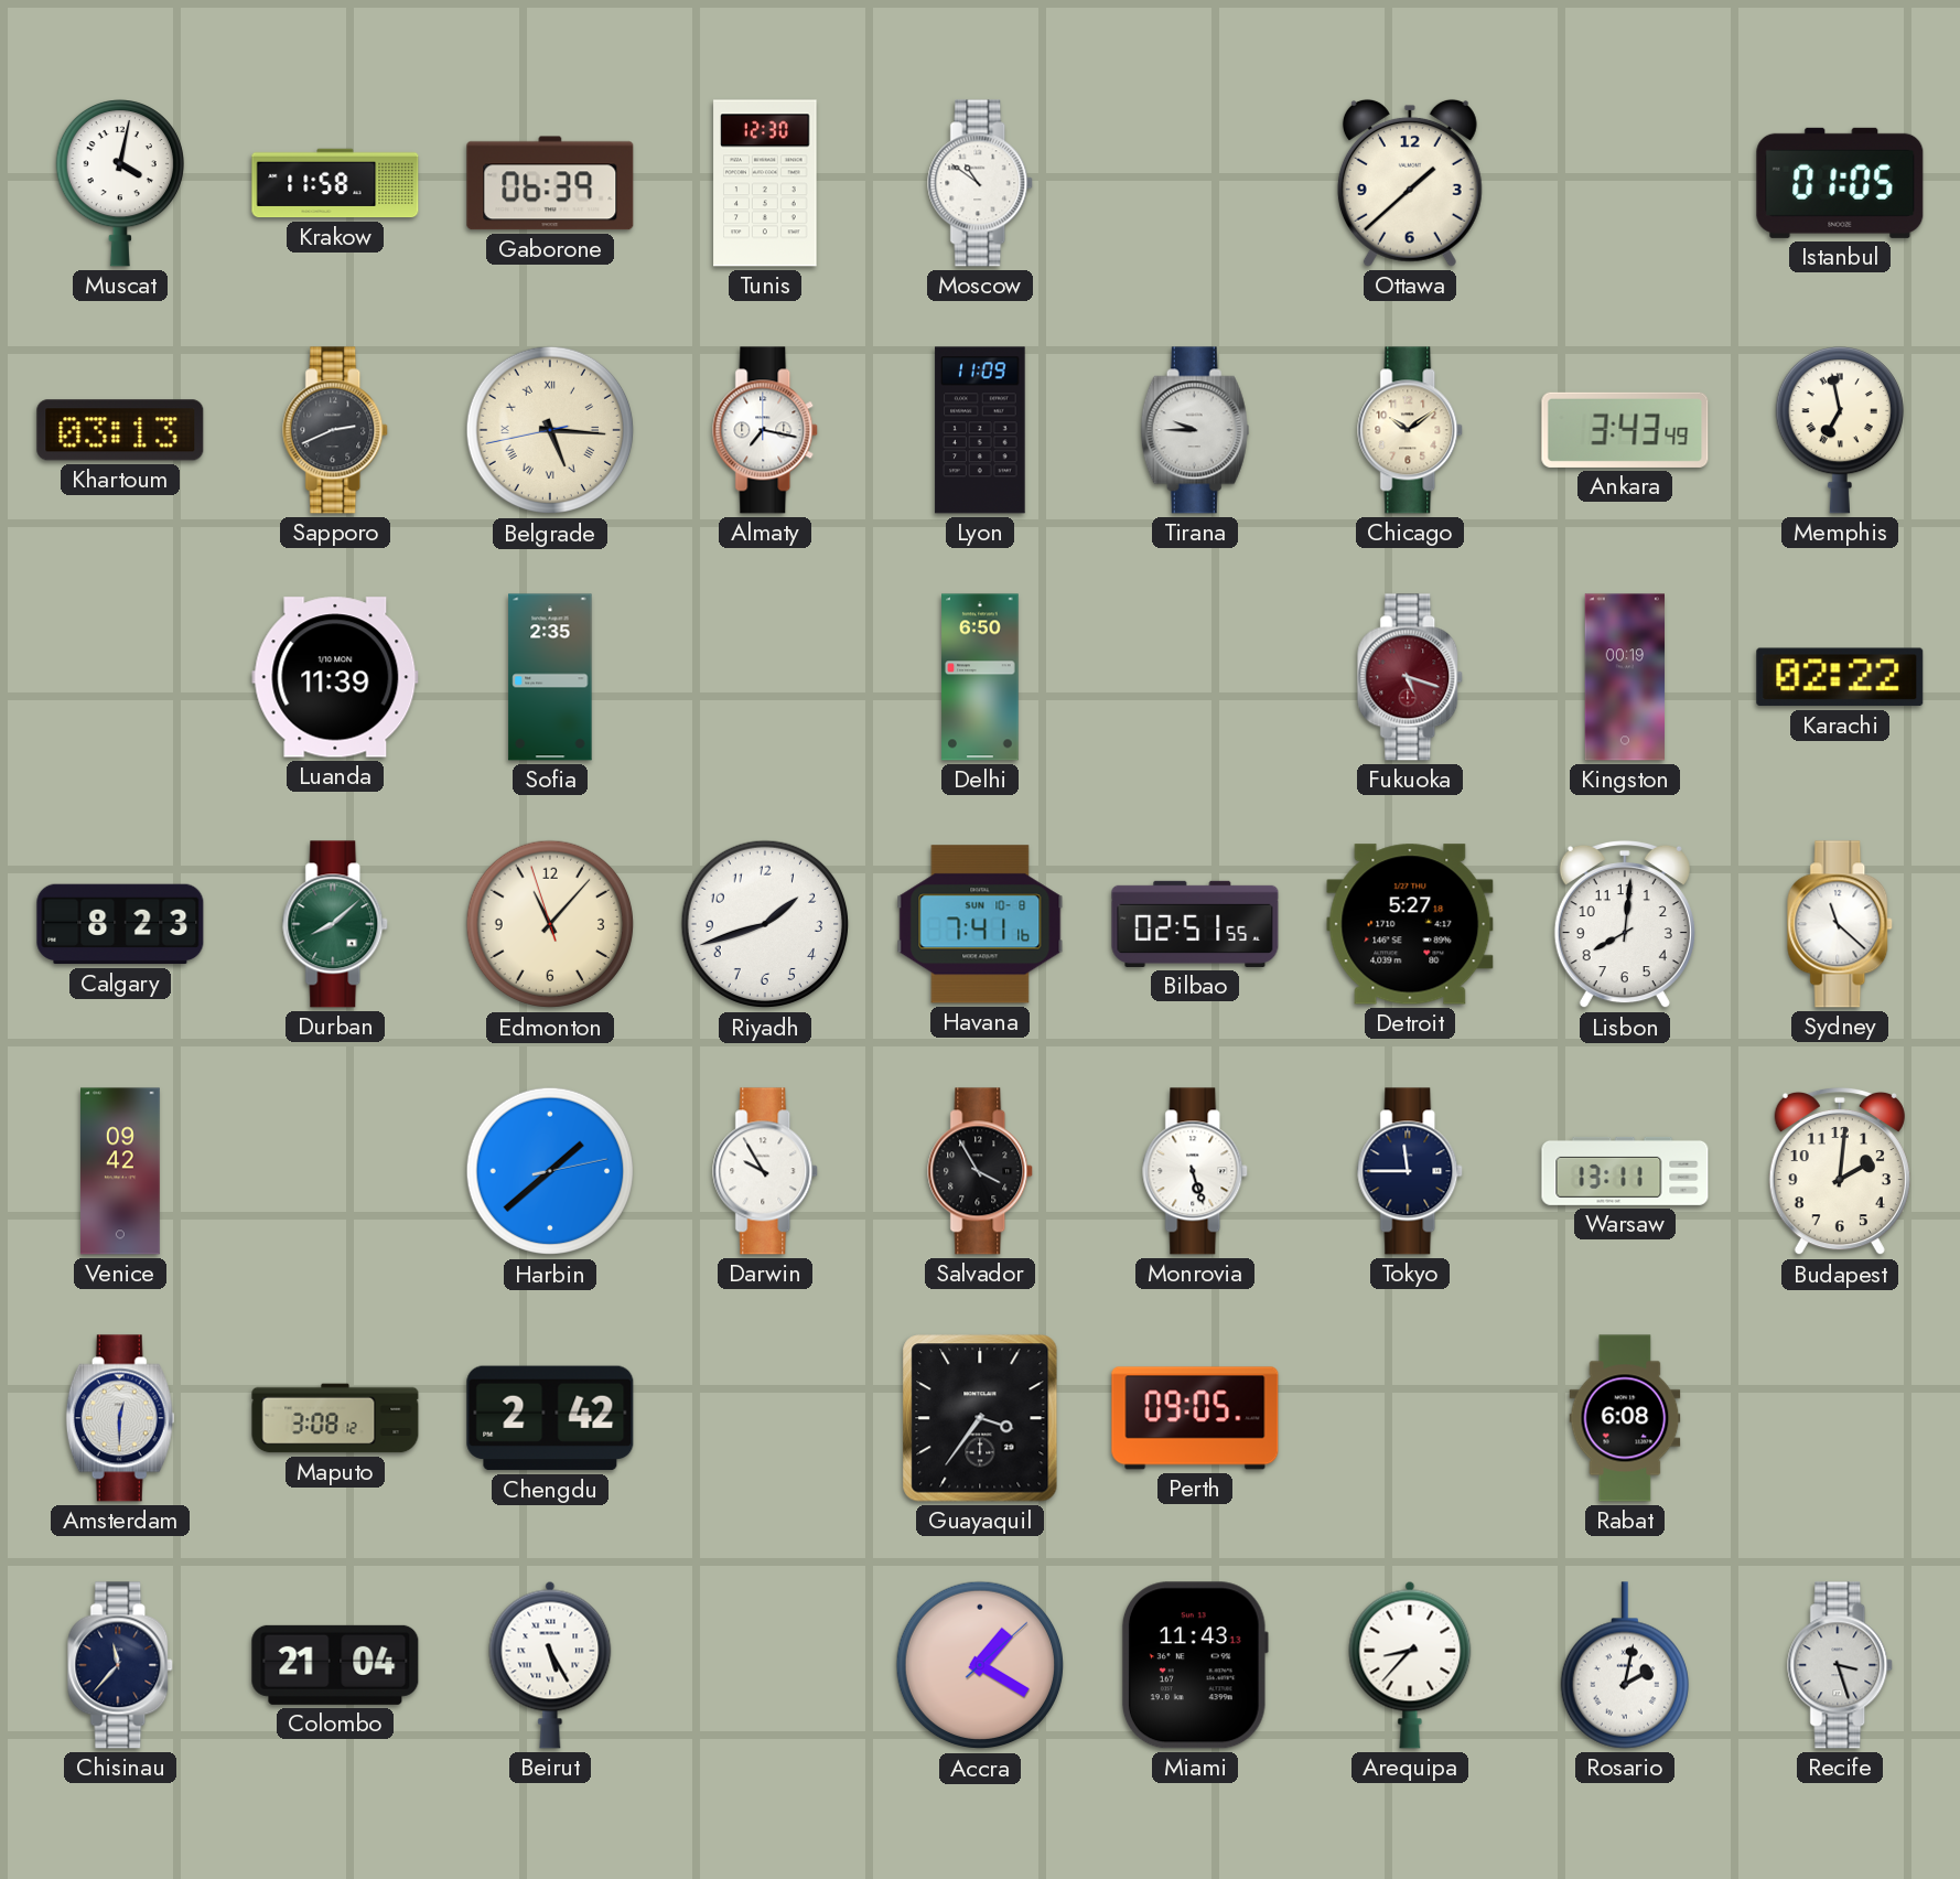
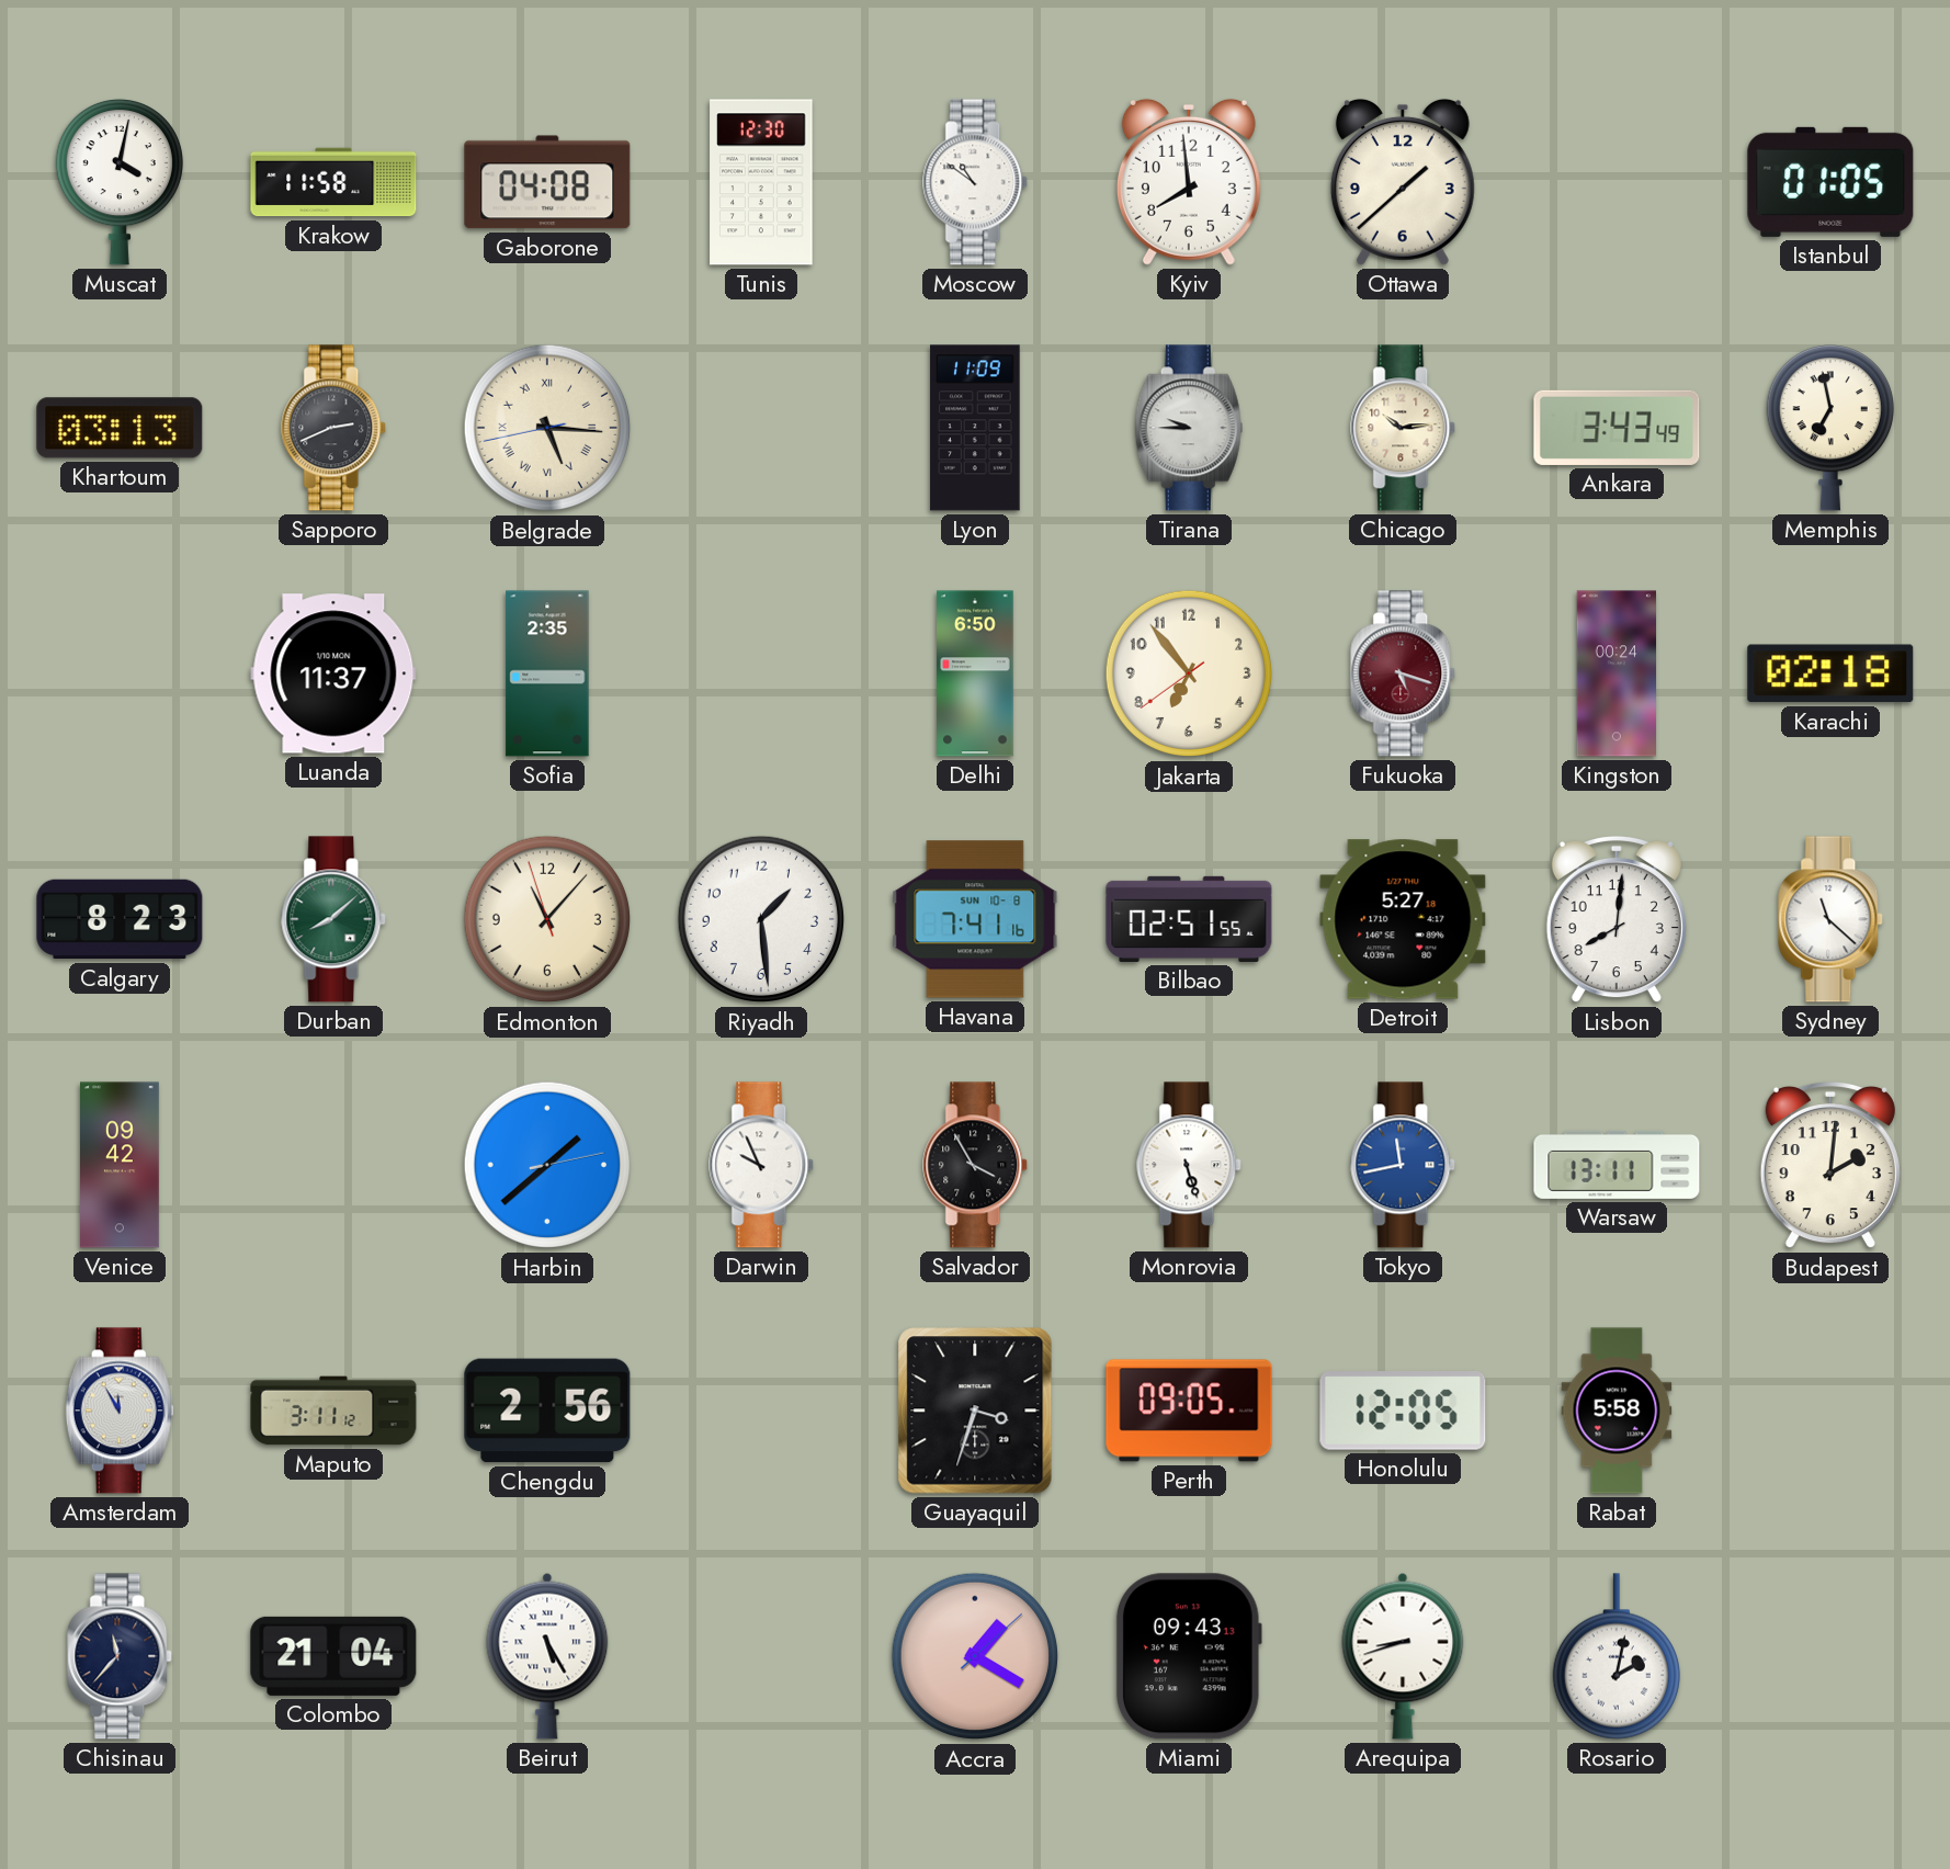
Gaborone: 06:39 -> 04:08 (547, 182)
Kyiv: none -> 7:59 (1189, 182)
Almaty: 7:17 -> none (766, 430)
Chicago: 10:09 -> 10:14 (1404, 428)
Luanda: 11:39 -> 11:37 (333, 673)
Jakarta: none -> 6:53 (1189, 673)
Kingston: 00:19 -> 00:24 (1615, 673)
Karachi: 02:22 -> 02:18 (1830, 673)
Riyadh: 1:42 -> 1:29 (761, 919)
Darwin: 9:55 -> 9:56 (762, 1165)
Tokyo: 11:45 -> 11:43 (1404, 1165)
Tokyo dial: navy -> blue (1404, 1165)
Amsterdam: 12:30 -> 11:55 (120, 1411)
Maputo: 3:08 -> 3:11 (333, 1411)
Chengdu: 2:42 -> 2:56 (547, 1411)
Guayaquil: 3:36 -> 3:33 (975, 1411)
Honolulu: none -> 12:05 (1403, 1412)
Rabat: 6:08 -> 5:58 (1617, 1411)
Miami: 11:43 -> 09:43 (1189, 1656)
Arequipa: 8:37 -> 8:42 (1403, 1656)
Recife: 3:27 -> none (1841, 1665)
